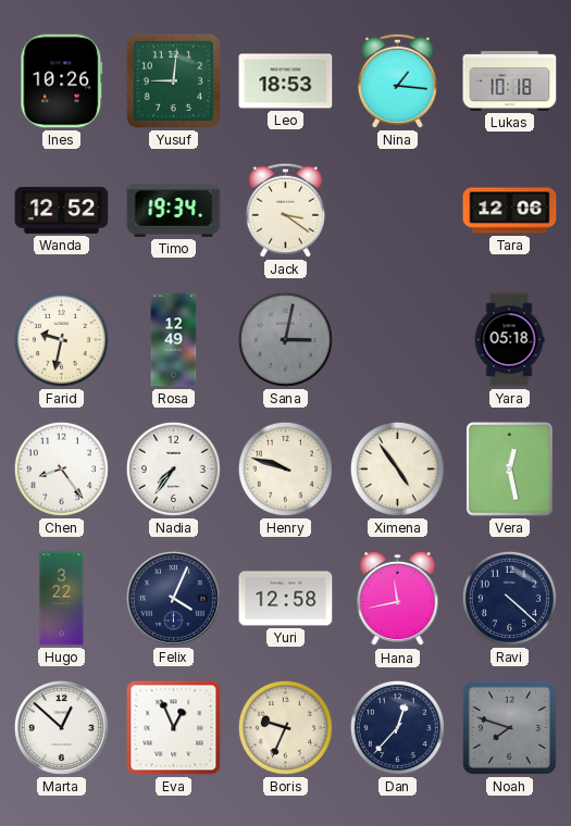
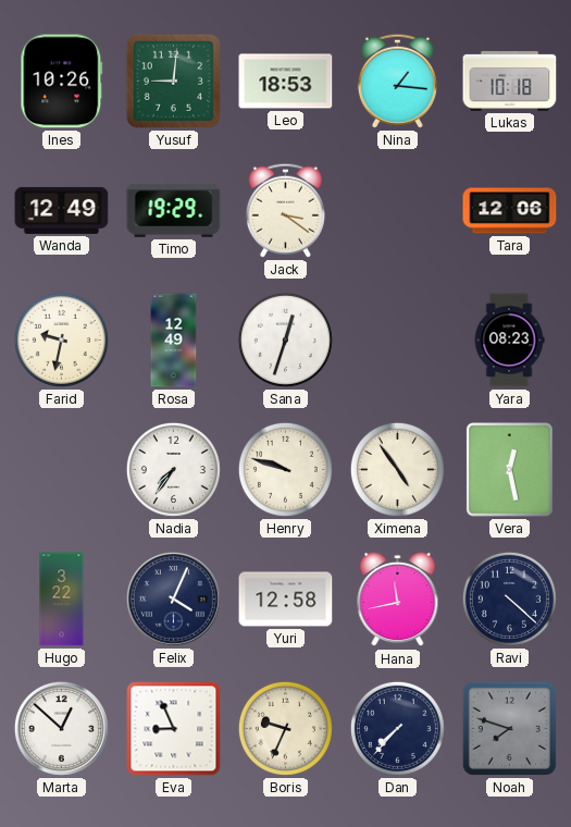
Wanda: 12:52 -> 12:49 (62, 210)
Timo: 19:34 -> 19:29 (174, 211)
Sana: 3:02 -> 12:33 (285, 340)
Sana dial: grey -> white (285, 340)
Yara: 05:18 -> 08:23 (509, 341)
Chen: 8:24 -> none (61, 468)
Eva: 12:56 -> 8:56 (174, 729)
Dan: 12:37 -> 7:37 (397, 728)
